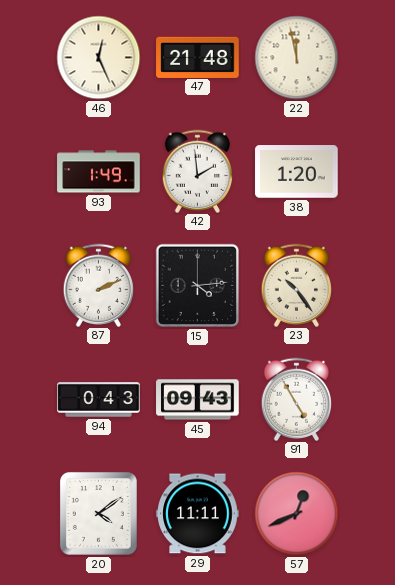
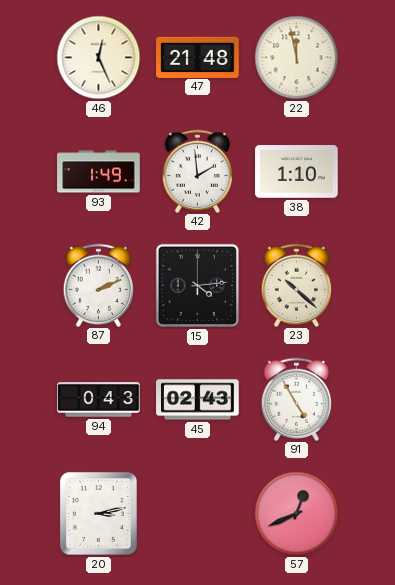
38: 1:20 -> 1:10 (297, 172)
23: 10:24 -> 10:22 (297, 285)
45: 09:43 -> 02:43 (198, 400)
20: 4:09 -> 3:13 (98, 513)
29: 11:11 -> none (198, 514)
